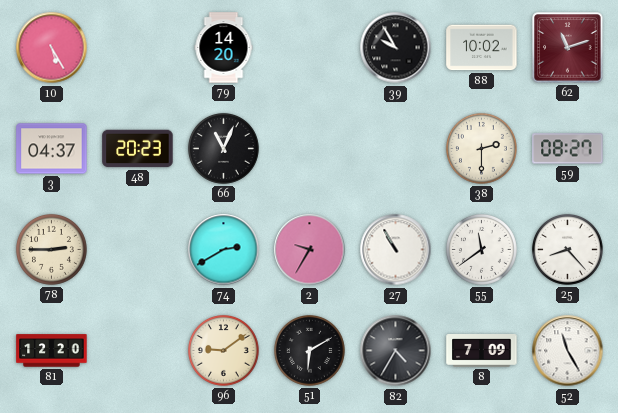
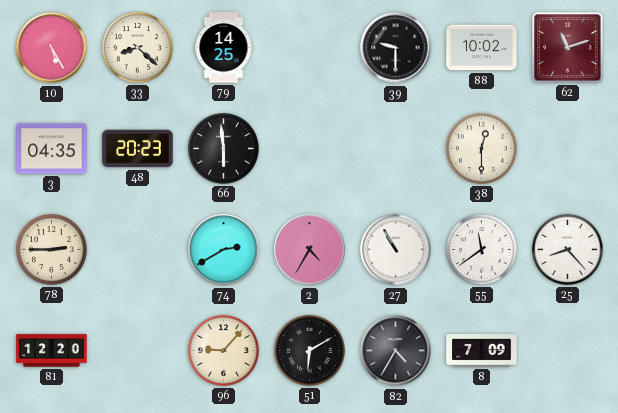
33: none -> 8:22 (137, 47)
79: 14:20 -> 14:25 (224, 48)
39: 9:55 -> 9:30 (396, 48)
3: 04:37 -> 04:35 (52, 149)
66: 11:04 -> 5:59 (223, 148)
38: 2:30 -> 12:30 (481, 148)
59: 08:27 -> none (568, 149)
2: 9:35 -> 4:35 (310, 250)
96: 9:09 -> 9:07 (223, 350)
52: 11:25 -> none (568, 351)
